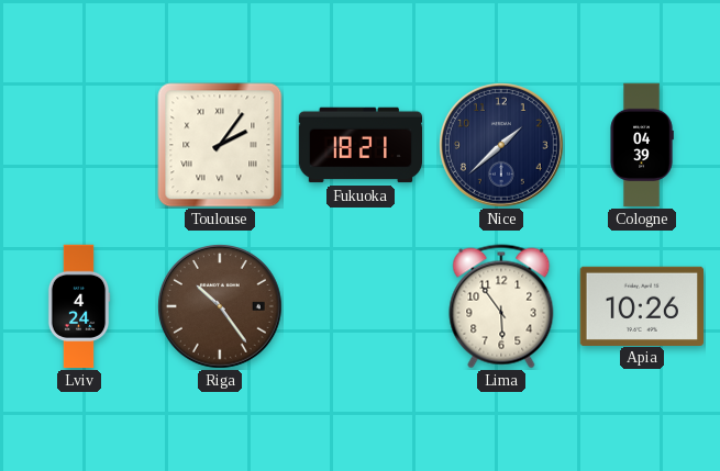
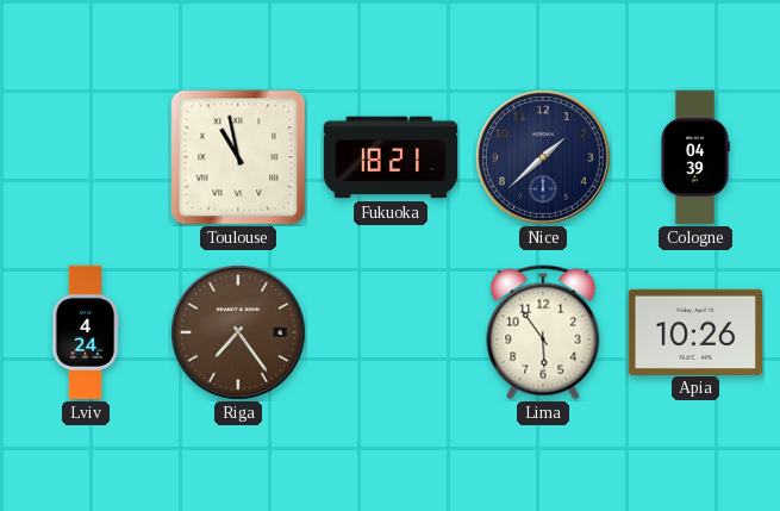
Toulouse: 2:06 -> 10:58 (238, 157)
Riga: 10:24 -> 7:24 (239, 334)
